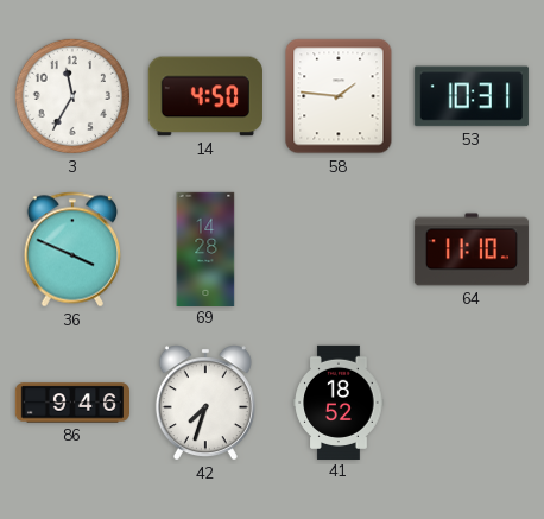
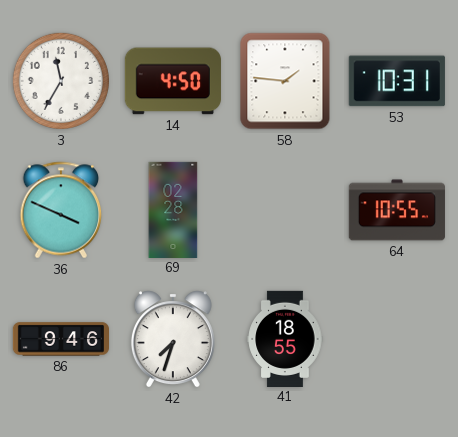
69: 14:28 -> 02:28 (173, 209)
64: 11:10 -> 10:55 (397, 210)
41: 18:52 -> 18:55 (285, 338)
